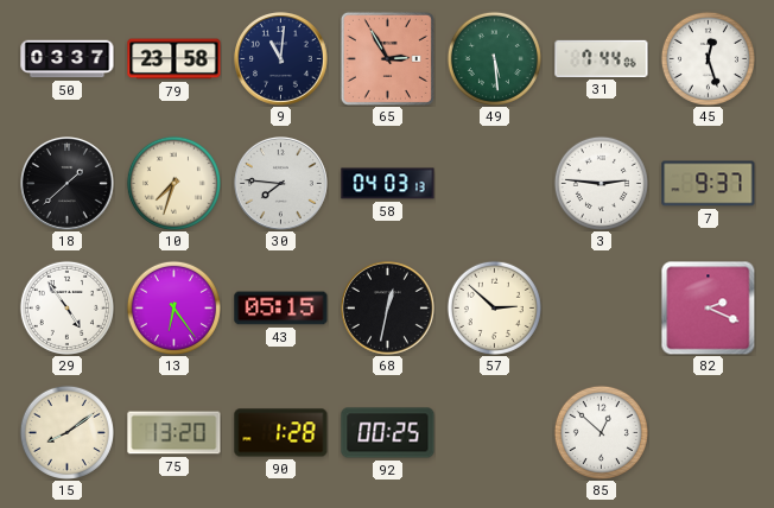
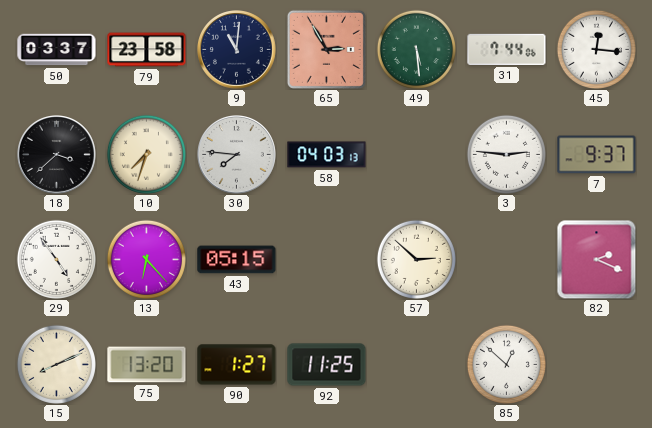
45: 12:27 -> 12:16 (596, 49)
18: 1:38 -> 3:38 (57, 155)
13: 6:24 -> 6:23 (146, 259)
68: 12:32 -> none (388, 309)
15: 8:09 -> 8:11 (56, 364)
90: 1:28 -> 1:27 (237, 365)
92: 00:25 -> 11:25 (327, 365)
